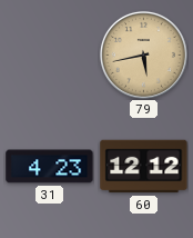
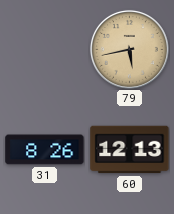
31: 4:23 -> 8:26 (45, 150)
60: 12:12 -> 12:13 (130, 150)
